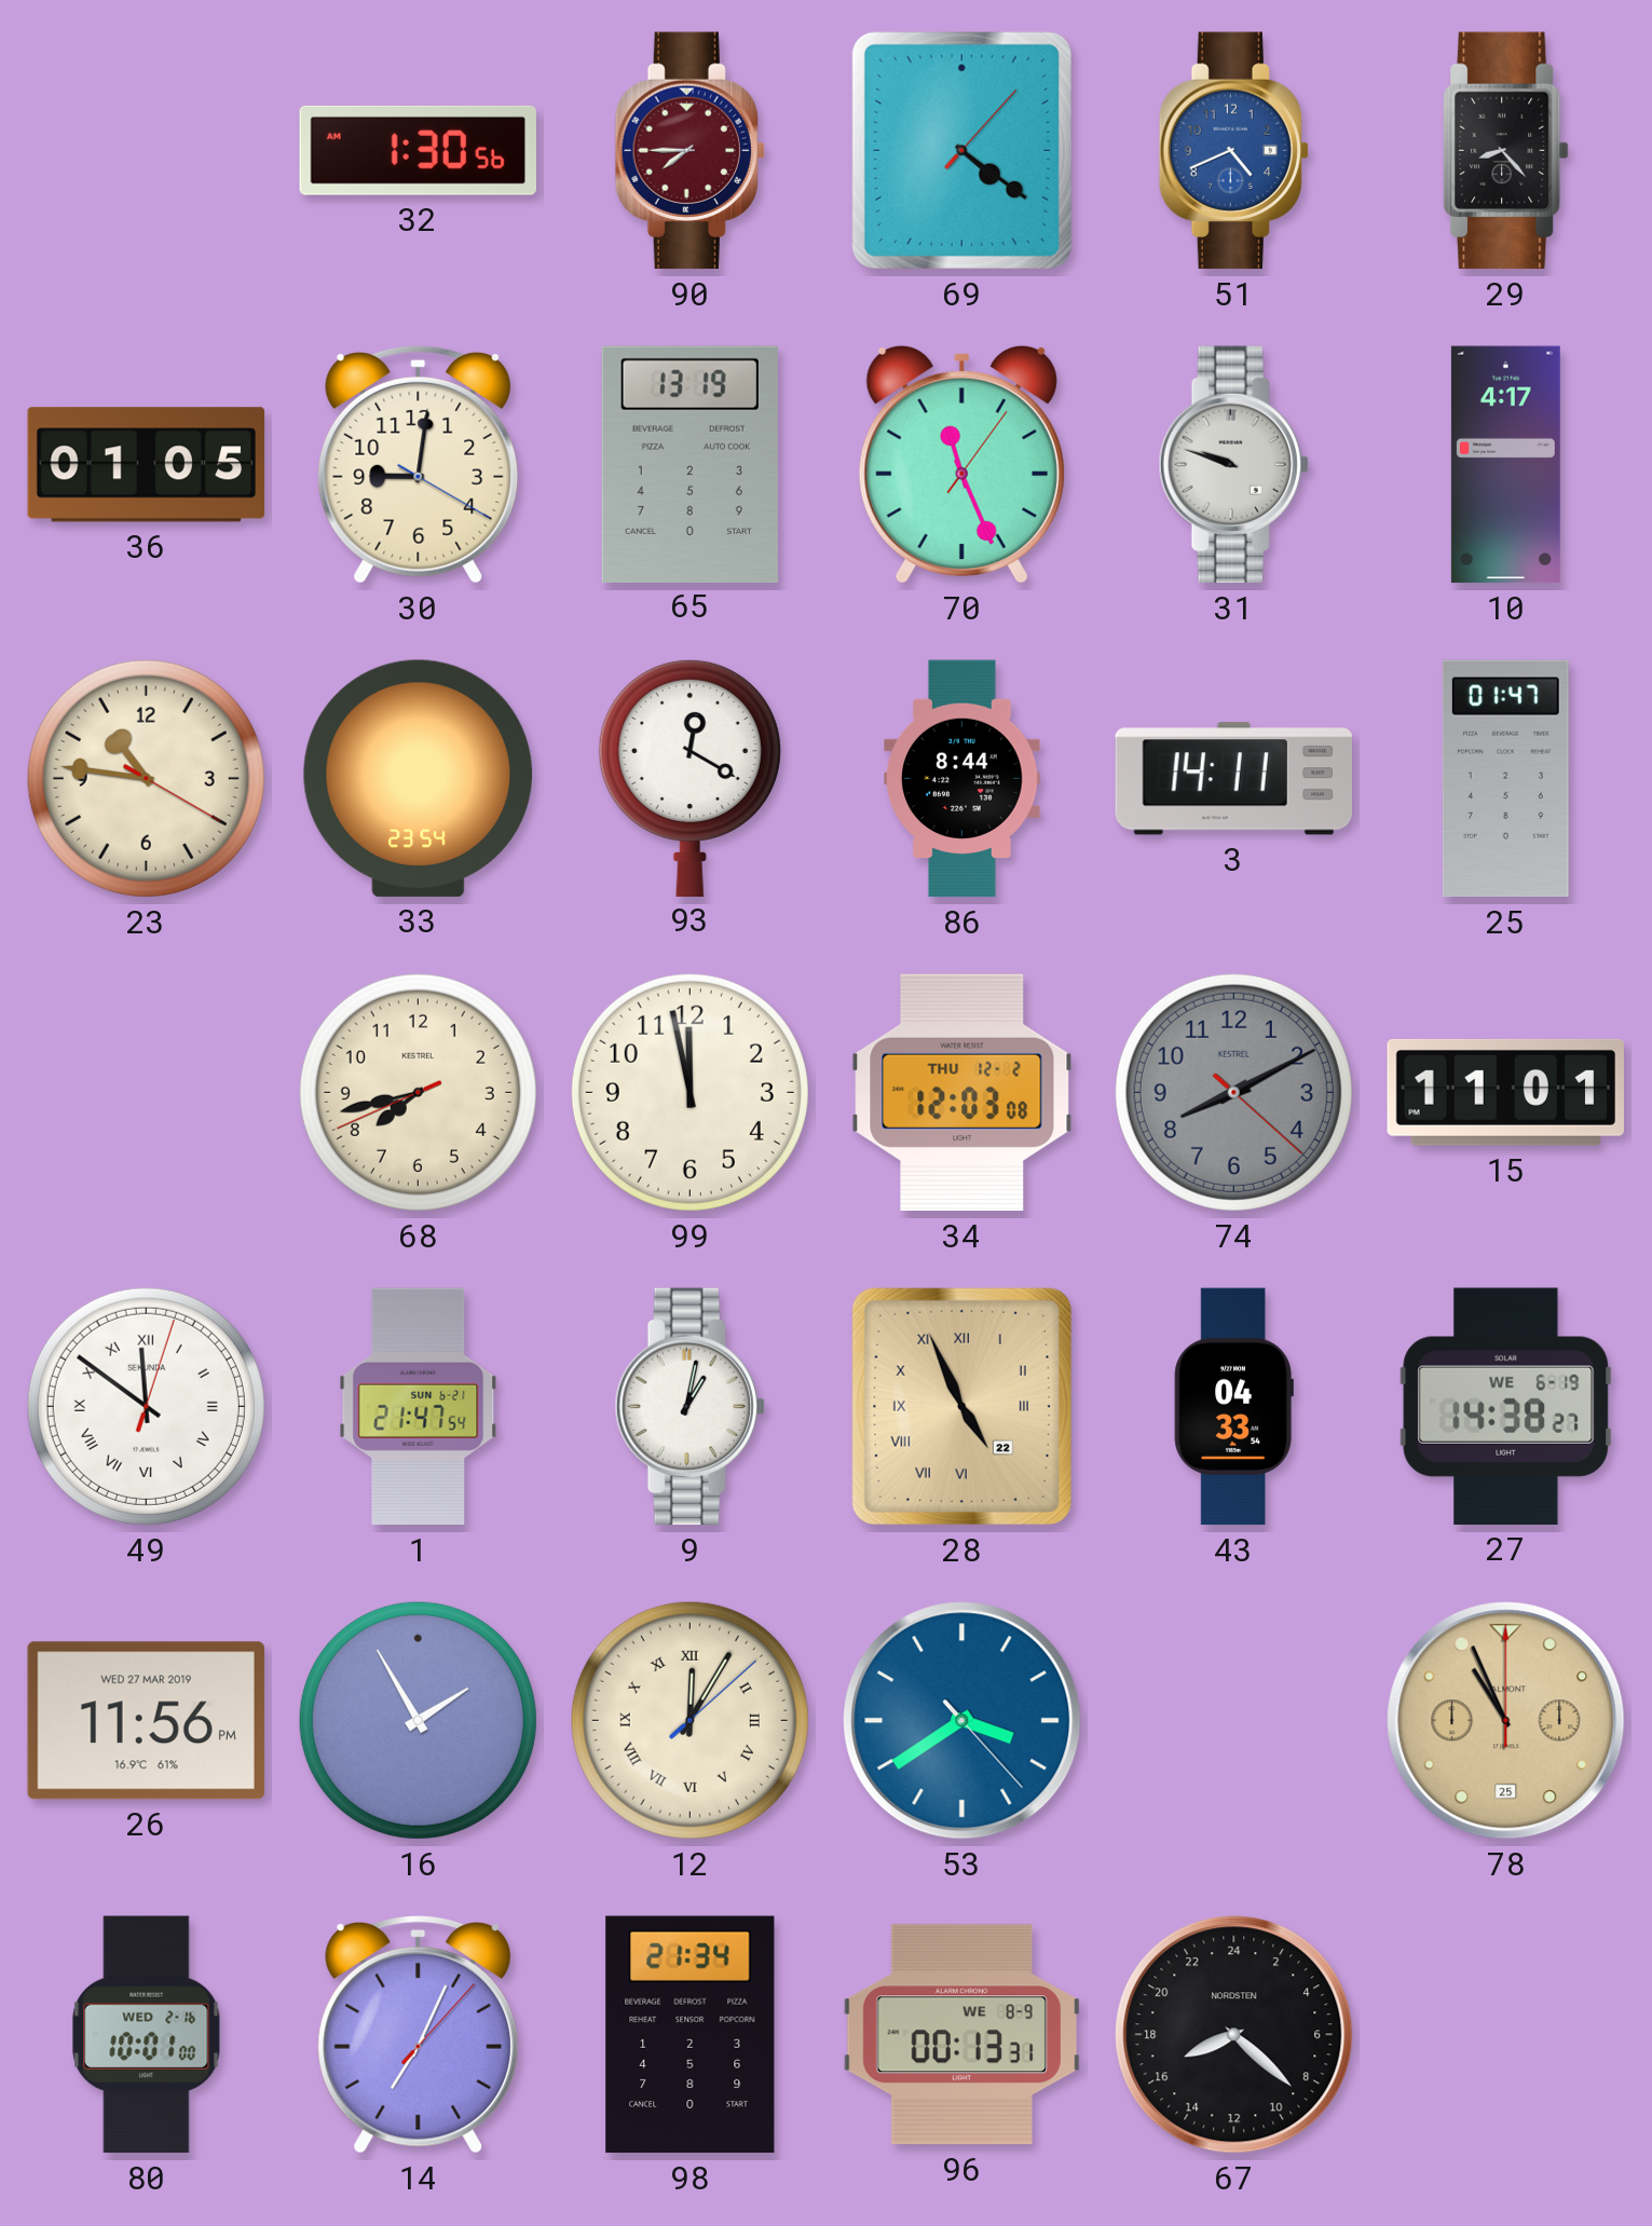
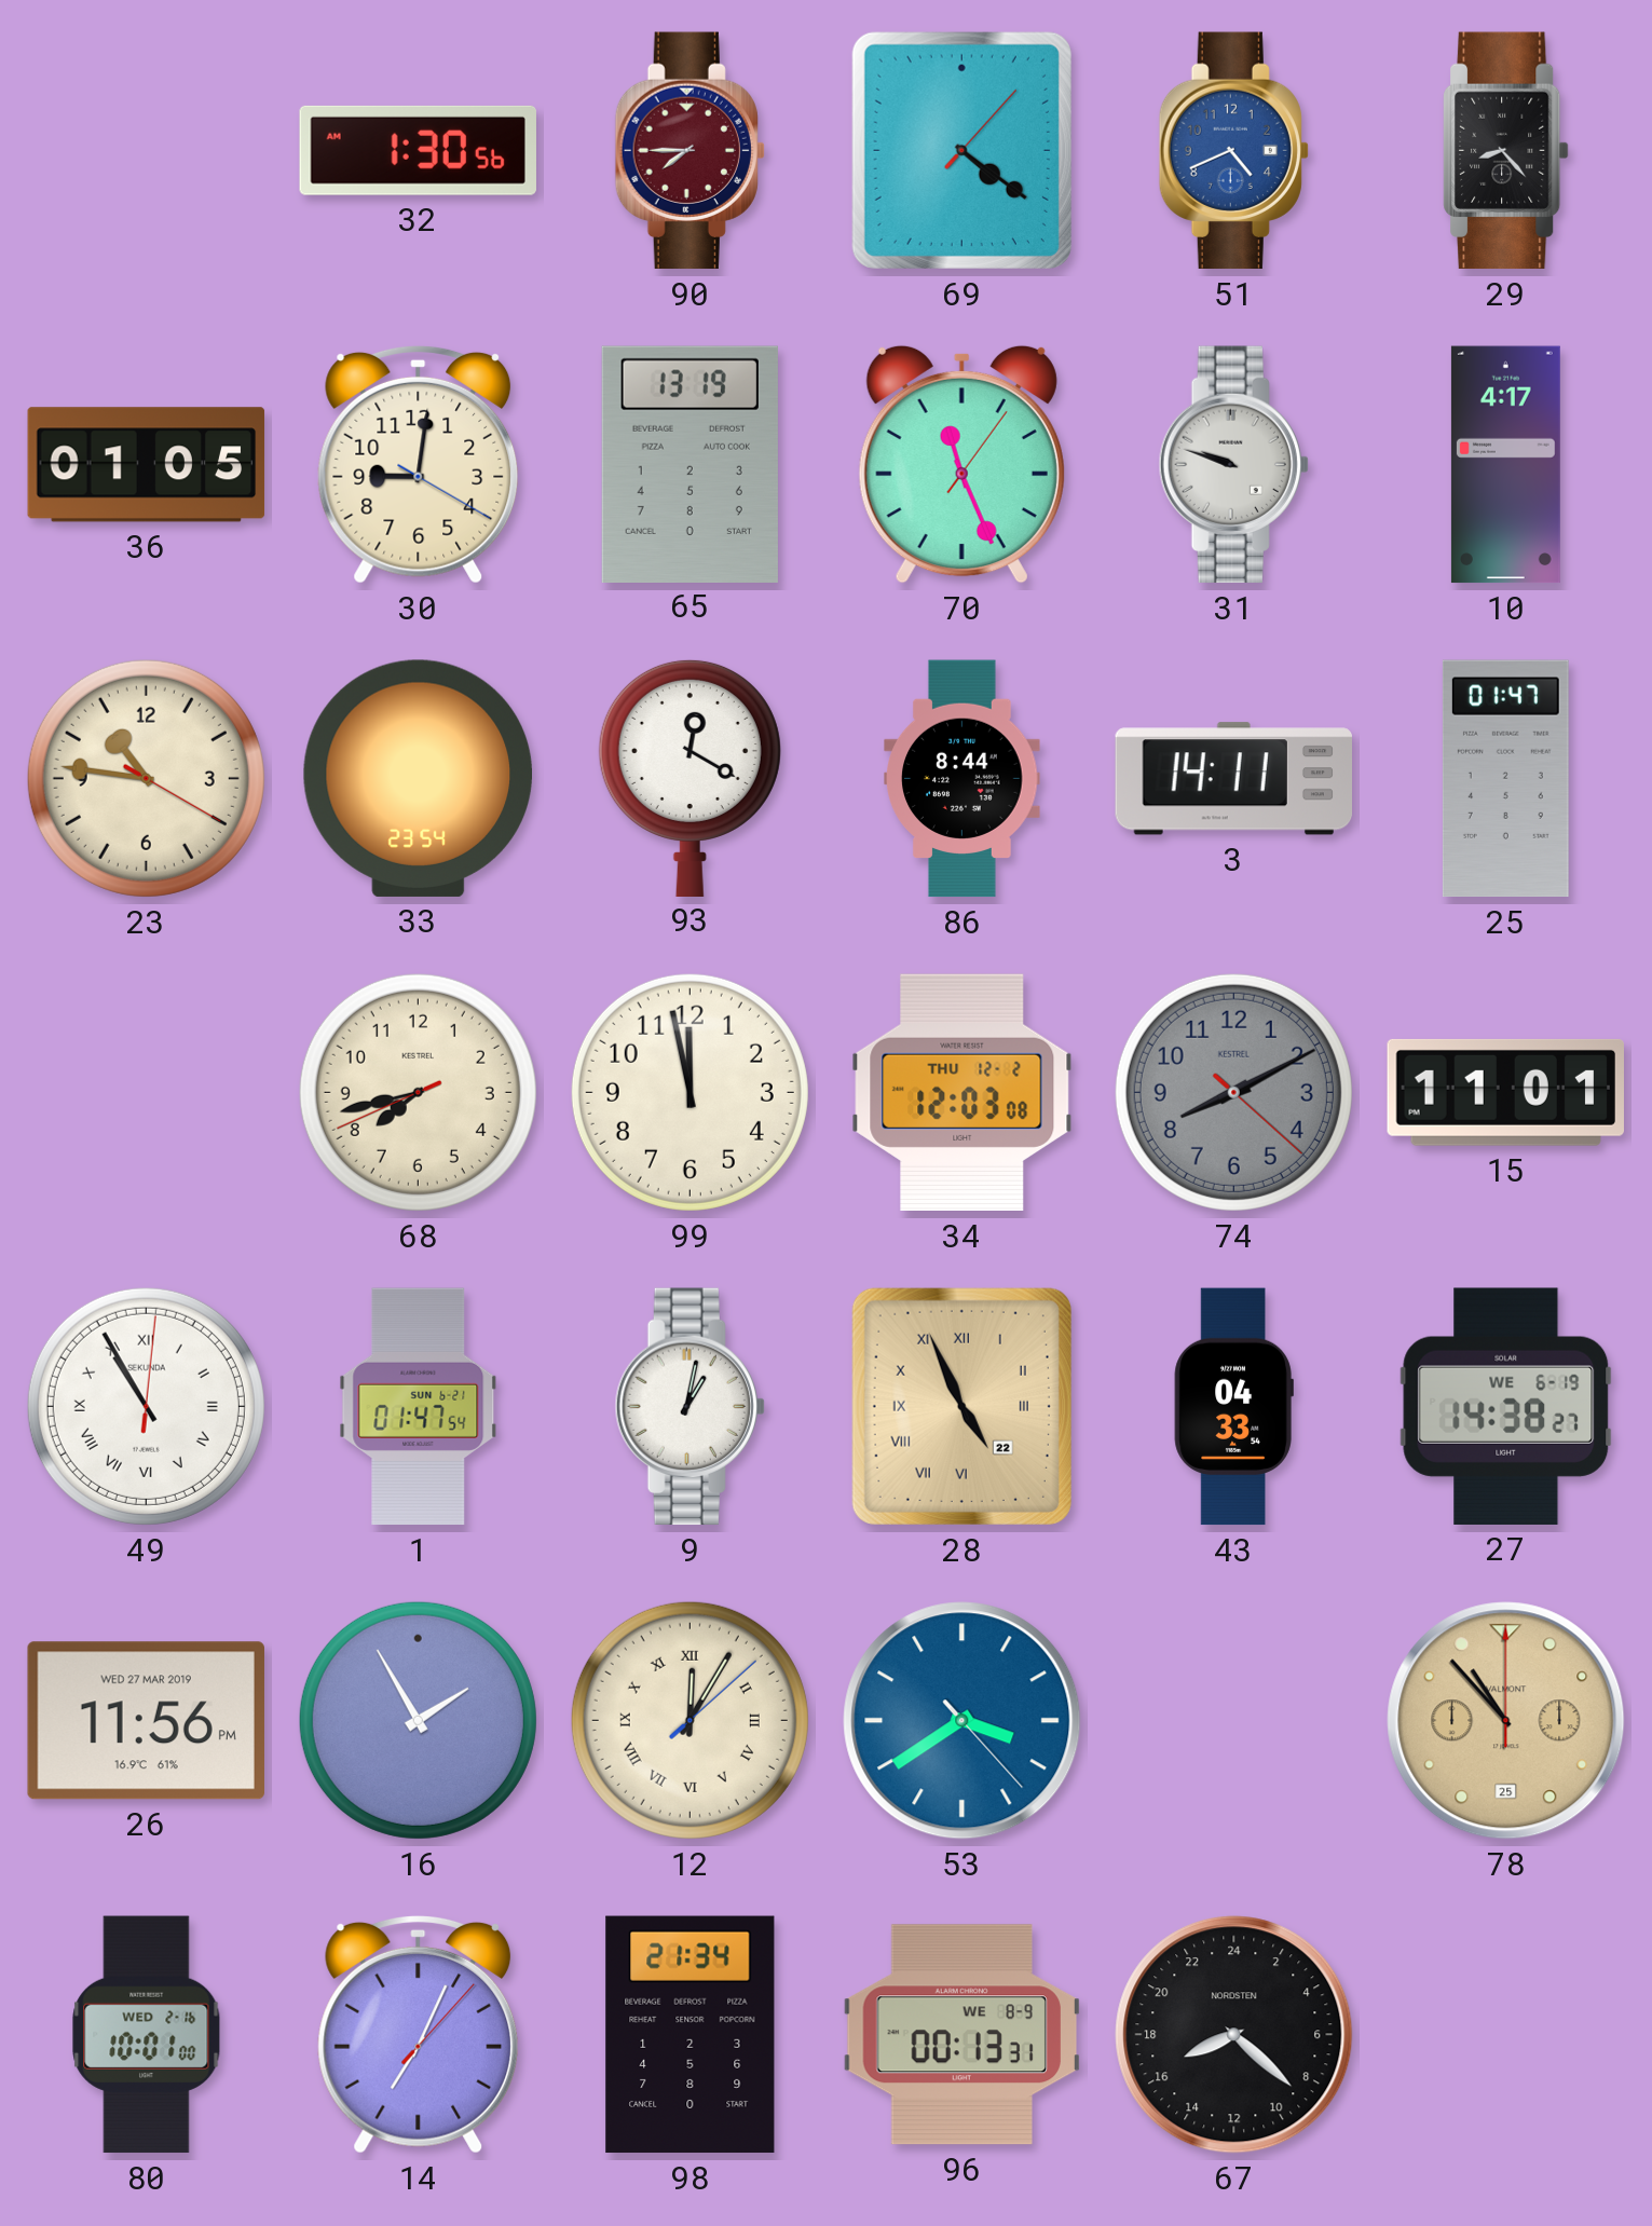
49: 11:51 -> 10:55 (146, 1406)
1: 21:47 -> 01:47 (419, 1407)
78: 10:56 -> 10:53 (1506, 1721)
